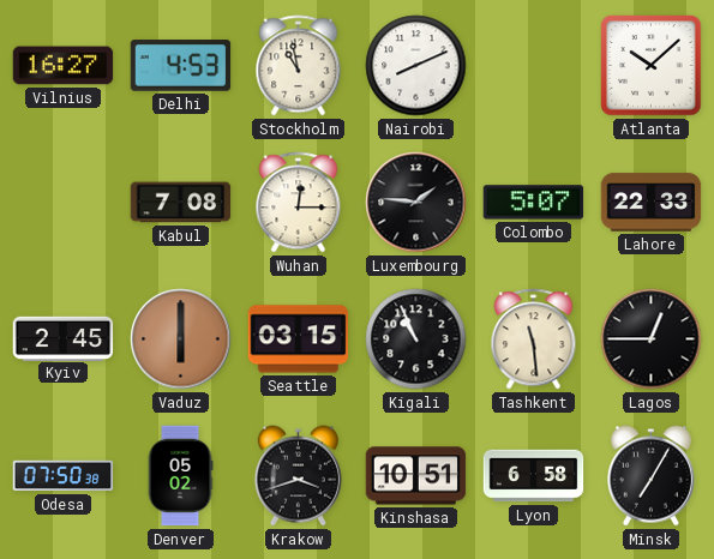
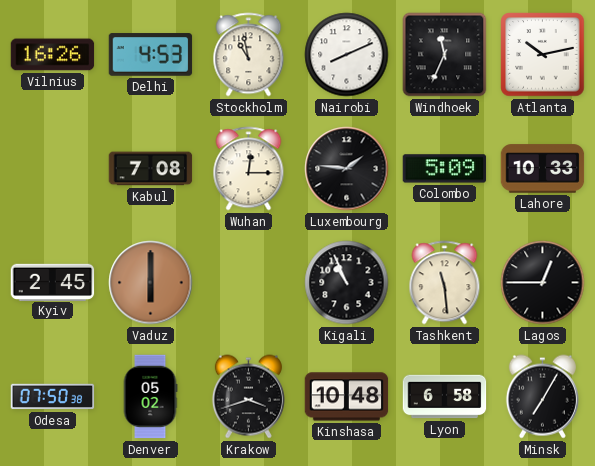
Vilnius: 16:27 -> 16:26 (53, 55)
Windhoek: none -> 11:34 (445, 55)
Atlanta: 10:08 -> 10:13 (543, 55)
Colombo: 5:07 -> 5:09 (445, 169)
Lahore: 22:33 -> 10:33 (543, 169)
Seattle: 03:15 -> none (299, 339)
Kinshasa: 10:51 -> 10:48 (347, 397)
